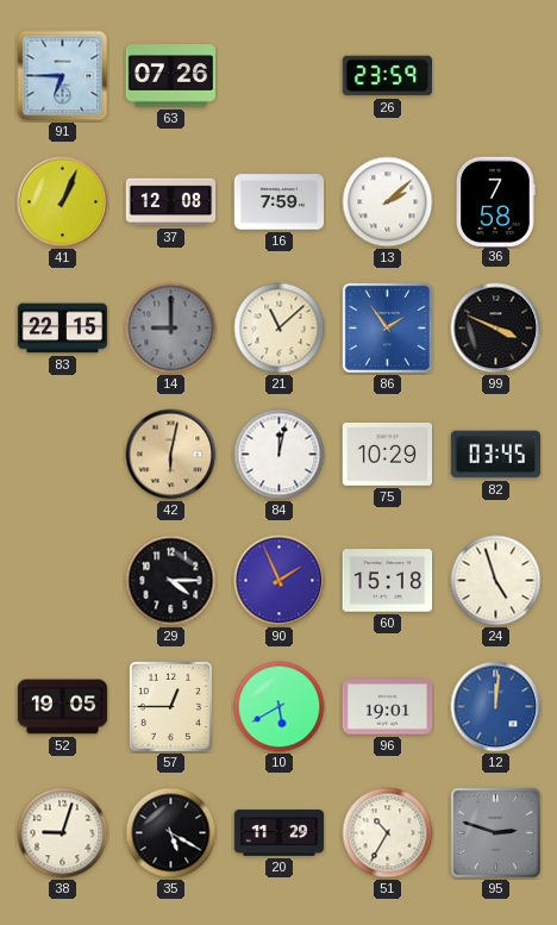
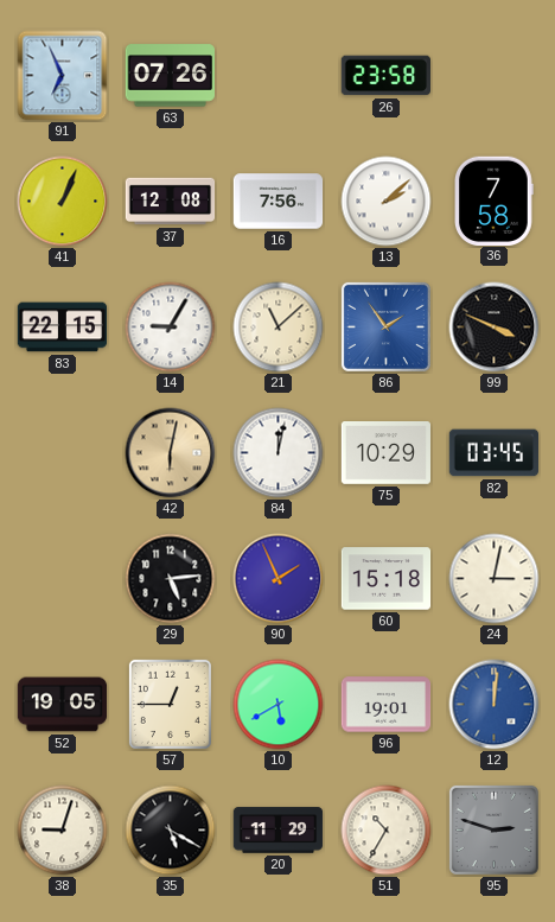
91: 6:45 -> 6:56 (63, 76)
26: 23:59 -> 23:58 (385, 76)
16: 7:59 -> 7:56 (279, 202)
14: 9:00 -> 9:05 (171, 328)
14 dial: grey -> white (171, 328)
29: 4:15 -> 5:14 (171, 579)
24: 4:57 -> 3:02 (495, 579)
